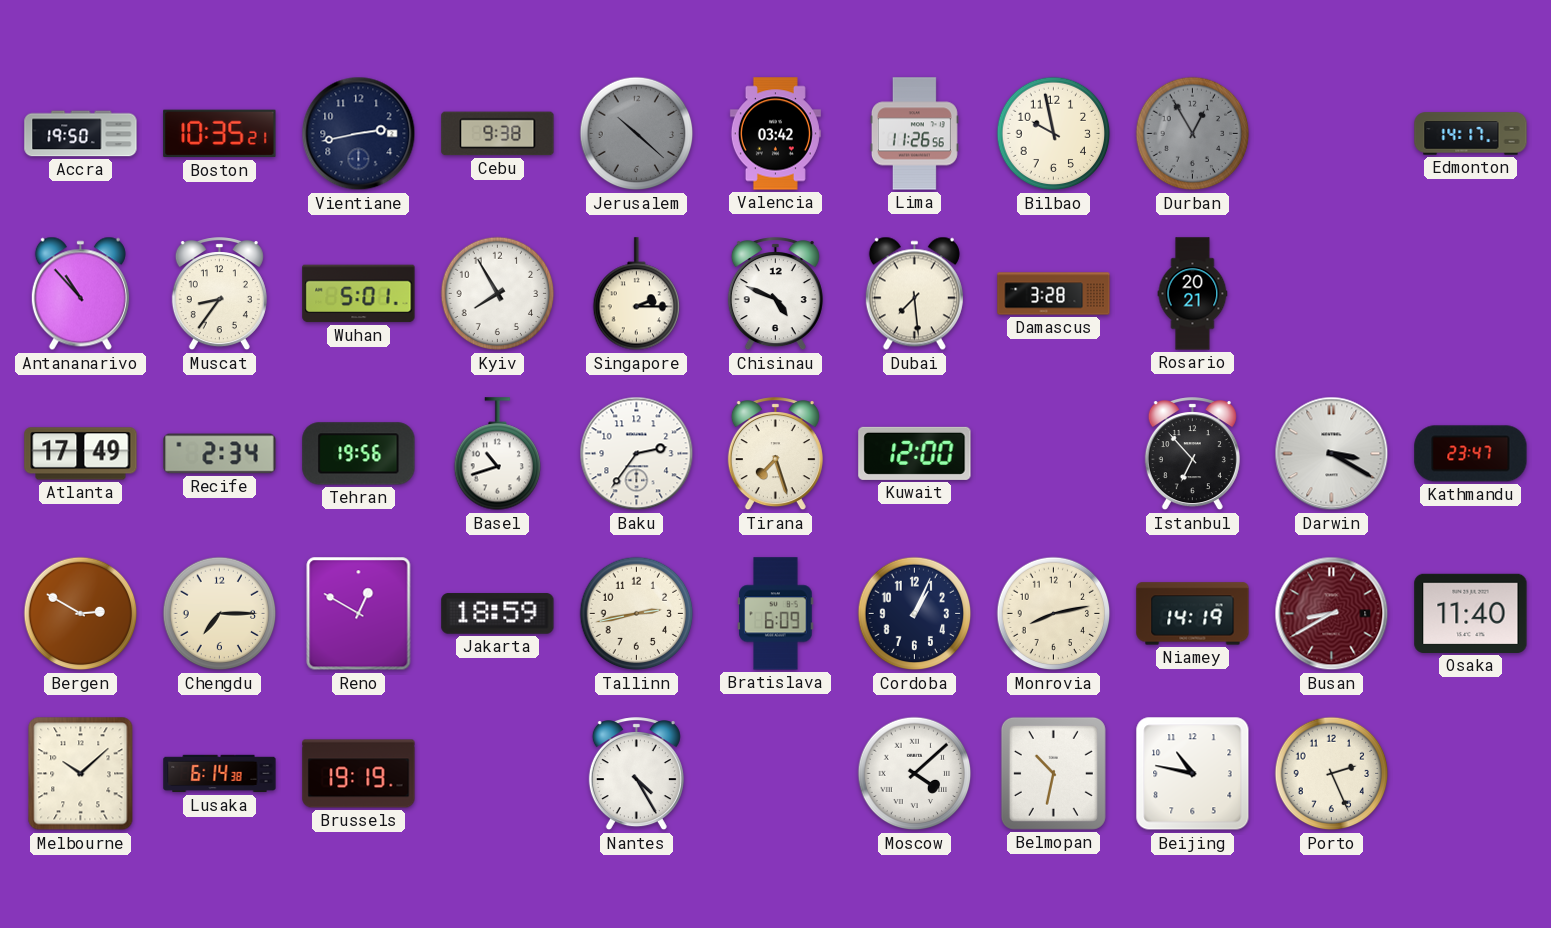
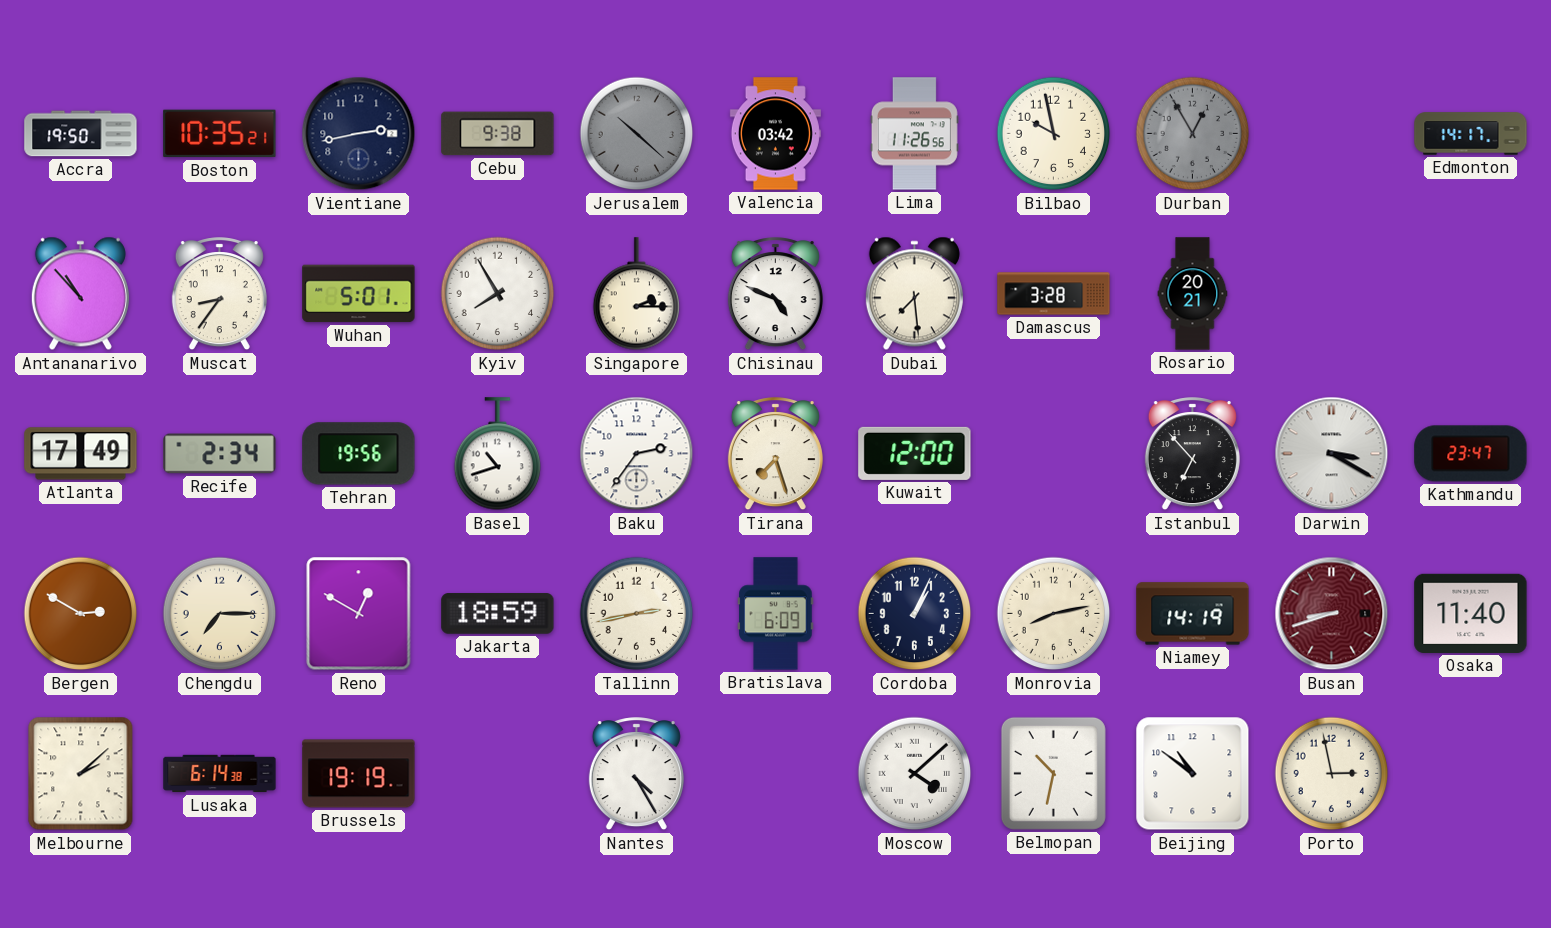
Busan: 8:40 -> 8:42 (1332, 614)
Melbourne: 10:08 -> 2:08 (81, 774)
Beijing: 10:47 -> 10:51 (1193, 774)
Porto: 2:26 -> 2:58 (1332, 774)
